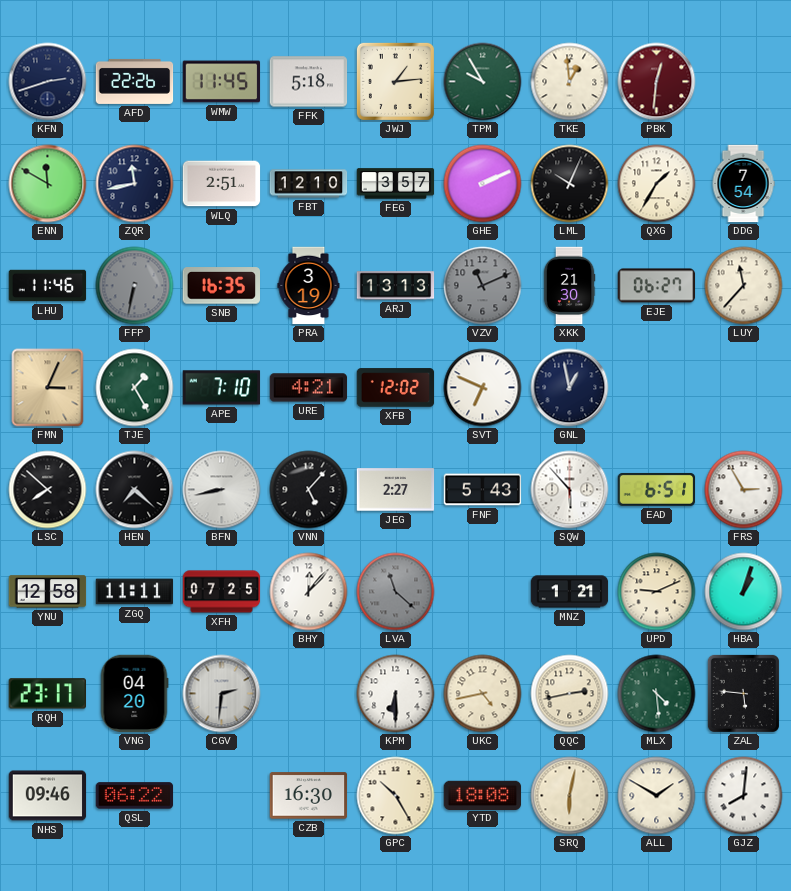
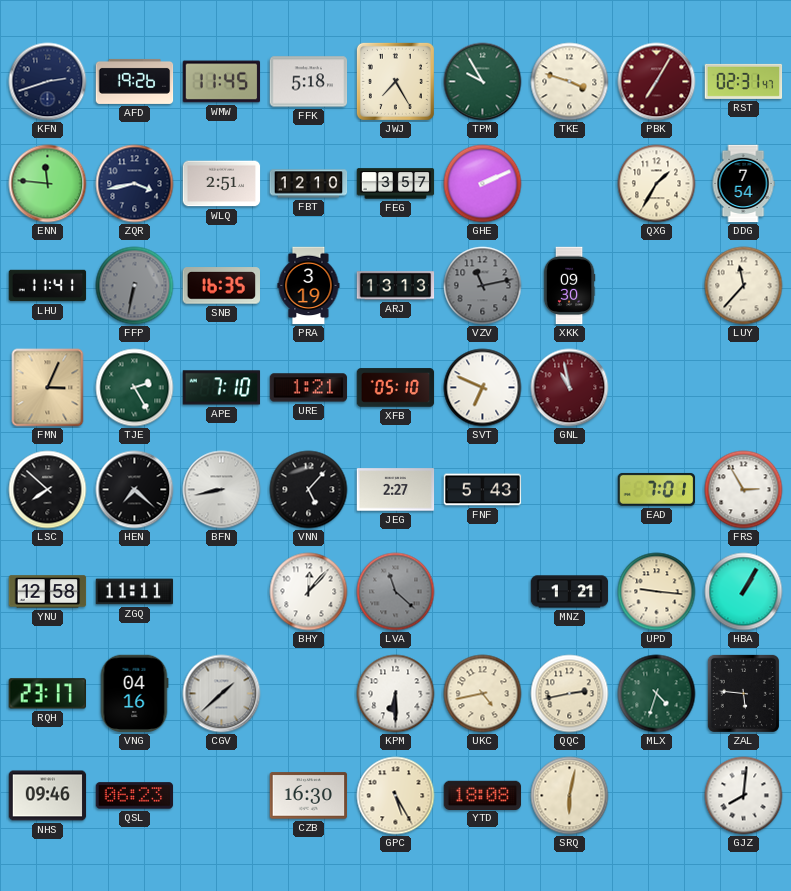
AFD: 22:26 -> 19:26 (135, 81)
JWJ: 1:14 -> 7:25 (395, 81)
TKE: 12:59 -> 3:48 (570, 82)
PBK: 12:31 -> 7:05 (657, 82)
RST: none -> 02:31 (744, 81)
ENN: 11:50 -> 11:46 (48, 184)
ZQR: 11:43 -> 3:43 (135, 184)
LML: 10:04 -> none (570, 184)
LHU: 11:46 -> 11:41 (48, 286)
VZV: 11:11 -> 11:13 (483, 286)
XKK: 21:30 -> 09:30 (569, 286)
EJE: 06:27 -> none (657, 286)
TJE: 1:25 -> 2:25 (135, 388)
URE: 4:21 -> 1:21 (309, 388)
XFB: 12:02 -> 05:10 (396, 388)
GNL: 12:58 -> 10:58 (570, 388)
GNL dial: navy -> burgundy (570, 388)
SQW: 5:53 -> none (570, 490)
EAD: 6:51 -> 7:01 (657, 489)
XFH: 07:25 -> none (222, 592)
UPD: 9:11 -> 9:16 (657, 592)
HBA: 1:03 -> 1:05 (744, 592)
VNG: 04:20 -> 04:16 (134, 694)
CGV: 2:31 -> 1:38 (222, 694)
MLX: 4:29 -> 4:33 (657, 694)
QSL: 06:22 -> 06:23 (135, 796)
GPC: 10:25 -> 5:25 (396, 796)
ALL: 1:50 -> none (657, 796)
